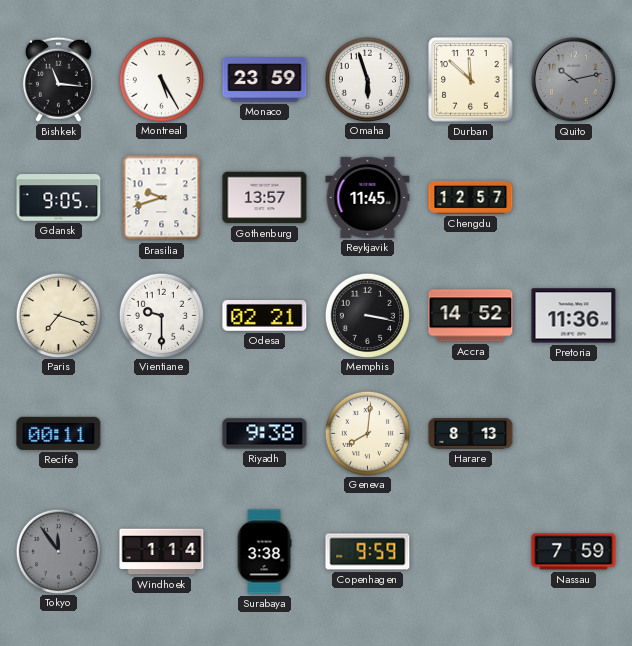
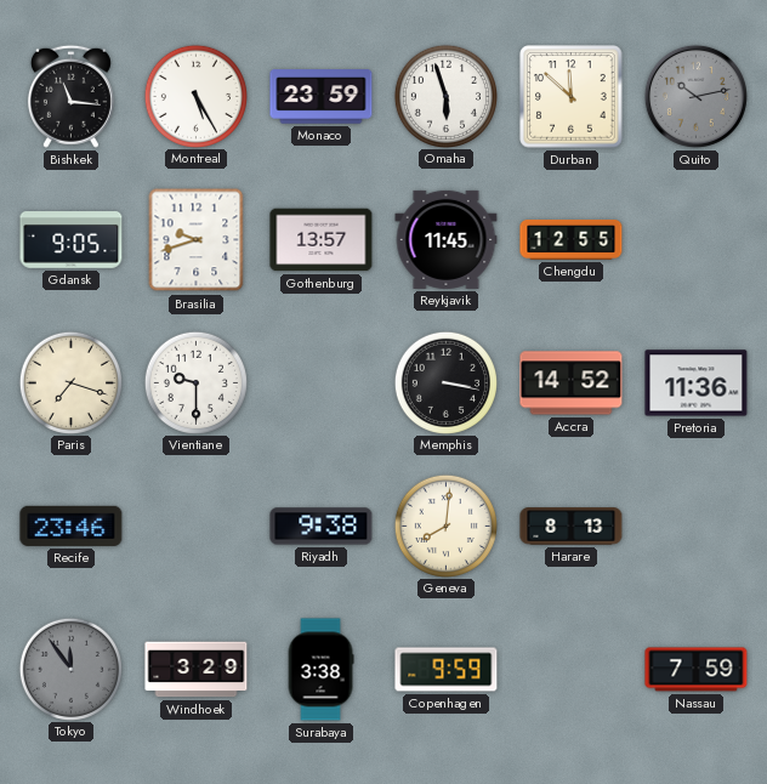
Chengdu: 12:57 -> 12:55 (572, 239)
Odesa: 02:21 -> none (265, 316)
Recife: 00:11 -> 23:46 (72, 525)
Windhoek: 1:14 -> 3:29 (197, 670)
